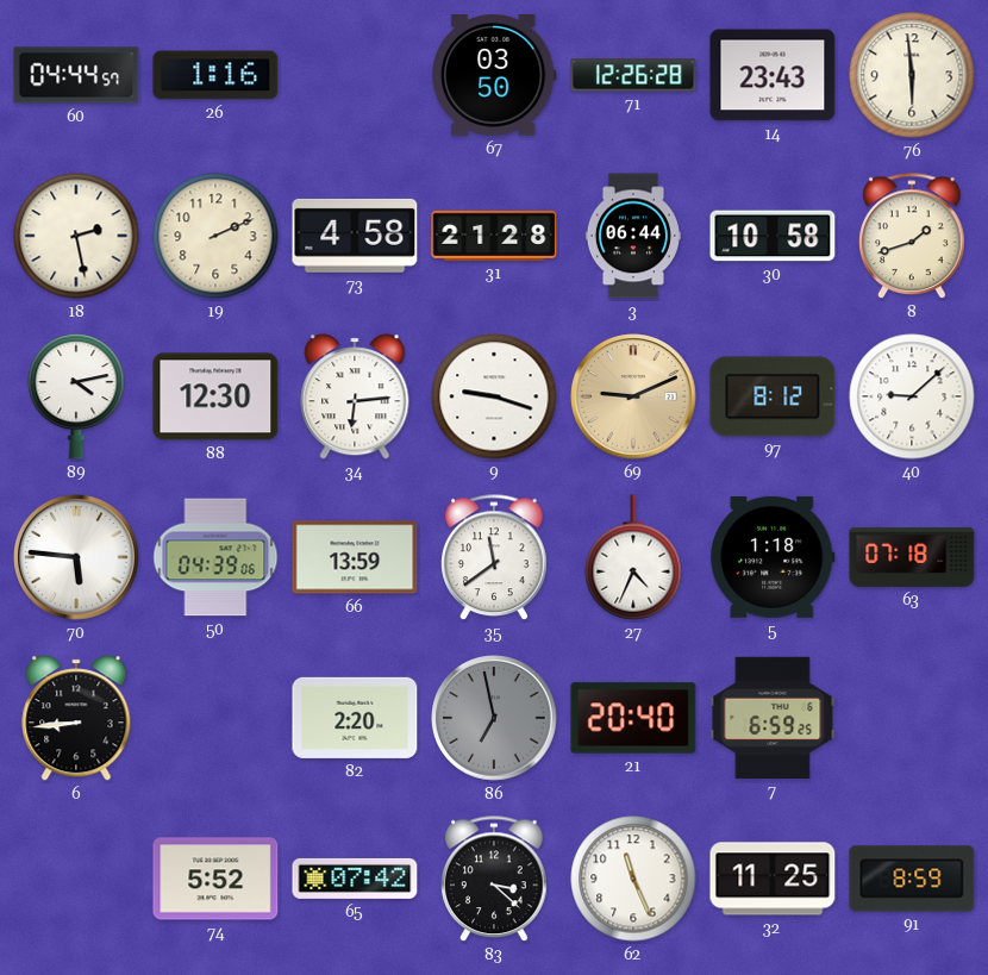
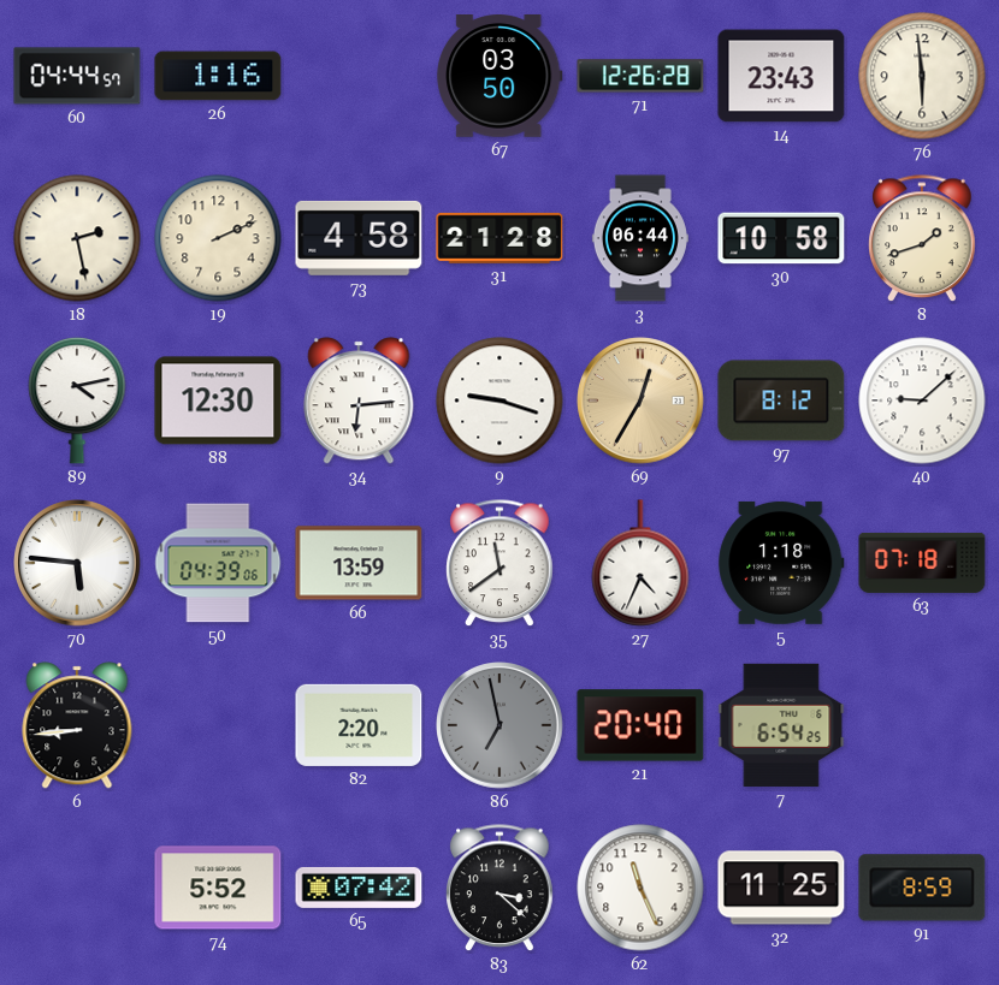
69: 9:11 -> 12:35 (640, 400)
7: 6:59 -> 6:54 (781, 725)
